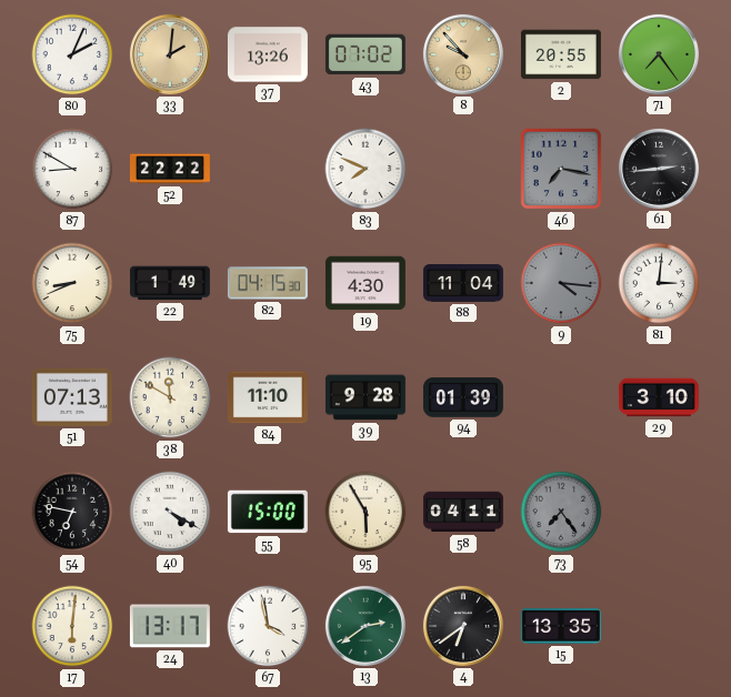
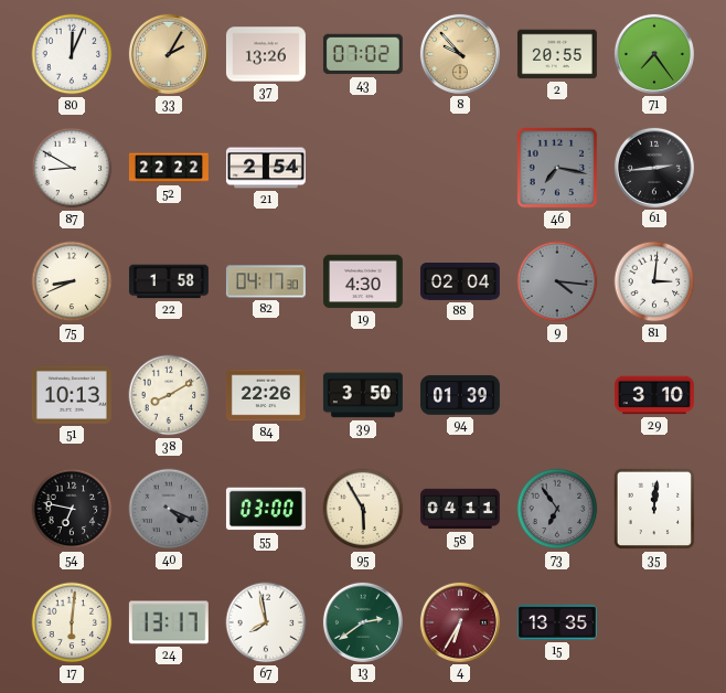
80: 2:04 -> 12:04 (72, 54)
33: 2:01 -> 2:05 (169, 54)
21: none -> 2:54 (266, 168)
83: 7:49 -> none (365, 169)
22: 1:49 -> 1:58 (169, 281)
82: 04:15 -> 04:17 (266, 281)
88: 11:04 -> 02:04 (460, 282)
51: 07:13 -> 10:13 (72, 395)
38: 11:50 -> 8:10 (169, 395)
84: 11:10 -> 22:26 (266, 395)
39: 9:28 -> 3:50 (363, 395)
40: 4:20 -> 4:19 (169, 509)
40 dial: white -> grey (169, 509)
55: 15:00 -> 03:00 (266, 509)
73: 7:24 -> 6:54 (557, 509)
35: none -> 12:01 (654, 509)
67: 3:58 -> 7:58 (266, 622)
4: 6:39 -> 6:35 (460, 622)
4 dial: black -> burgundy (460, 622)
